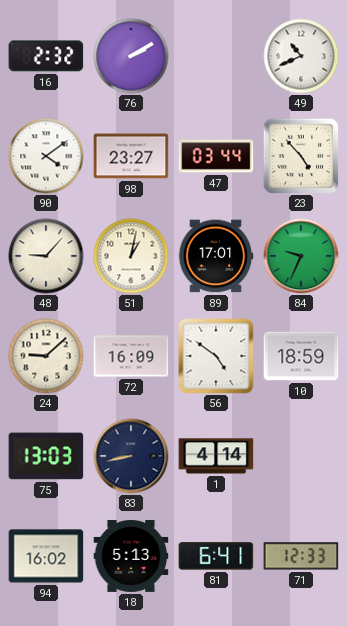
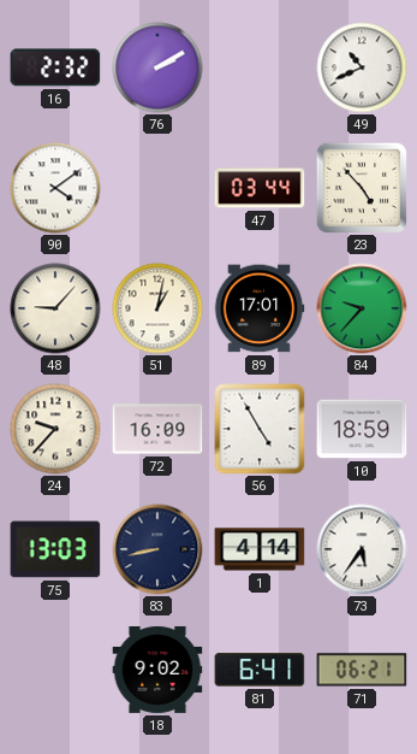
98: 23:27 -> none (131, 156)
84: 9:34 -> 9:37 (362, 308)
24: 9:08 -> 9:37 (55, 429)
56: 4:51 -> 4:55 (260, 429)
73: none -> 5:36 (362, 549)
94: 16:02 -> none (46, 556)
18: 5:13 -> 9:02 (157, 670)
71: 12:33 -> 06:21 (362, 670)
